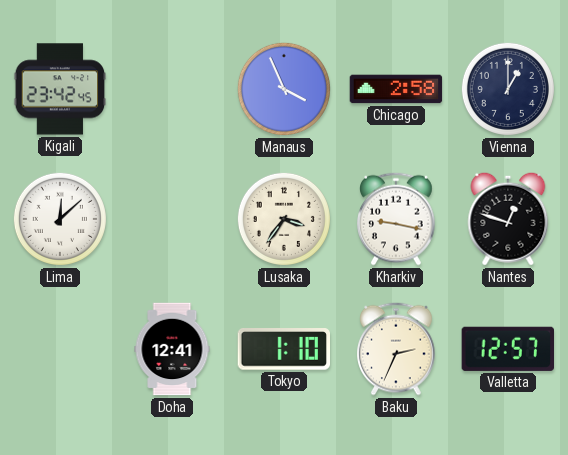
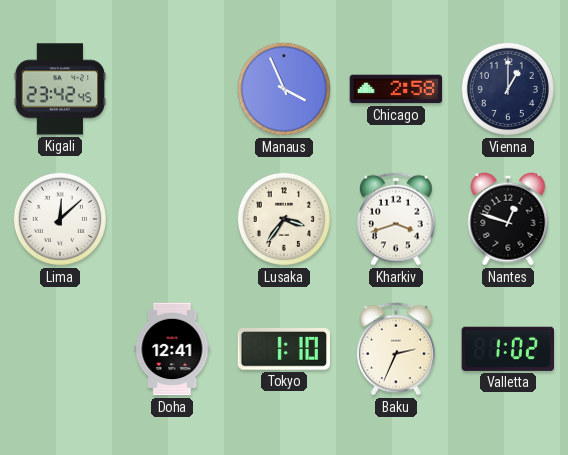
Kharkiv: 9:17 -> 3:42 (396, 219)
Valletta: 12:57 -> 1:02 (507, 349)
